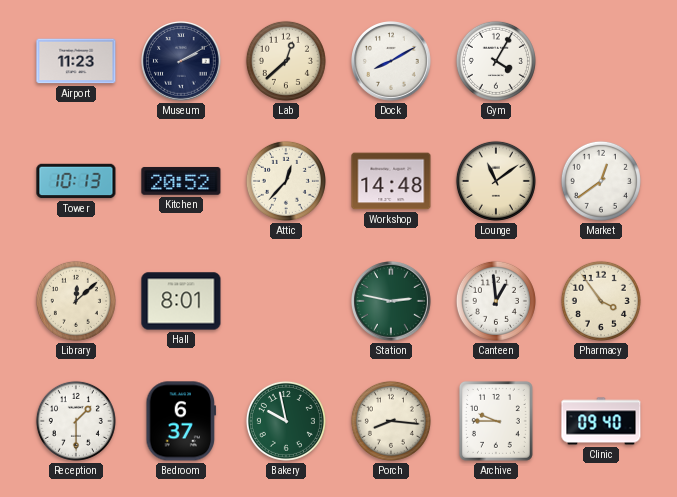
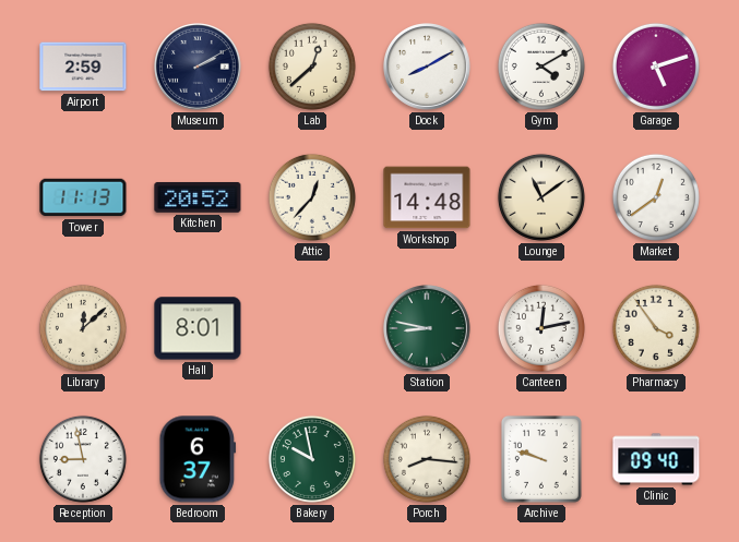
Airport: 11:23 -> 2:59 (83, 67)
Gym: 4:05 -> 4:10 (541, 67)
Garage: none -> 5:12 (656, 67)
Tower: 10:13 -> 11:13 (83, 197)
Station: 2:47 -> 8:47 (428, 329)
Canteen: 12:59 -> 12:13 (541, 328)
Reception: 1:30 -> 8:58 (83, 459)
Archive: 9:45 -> 9:48 (541, 459)
